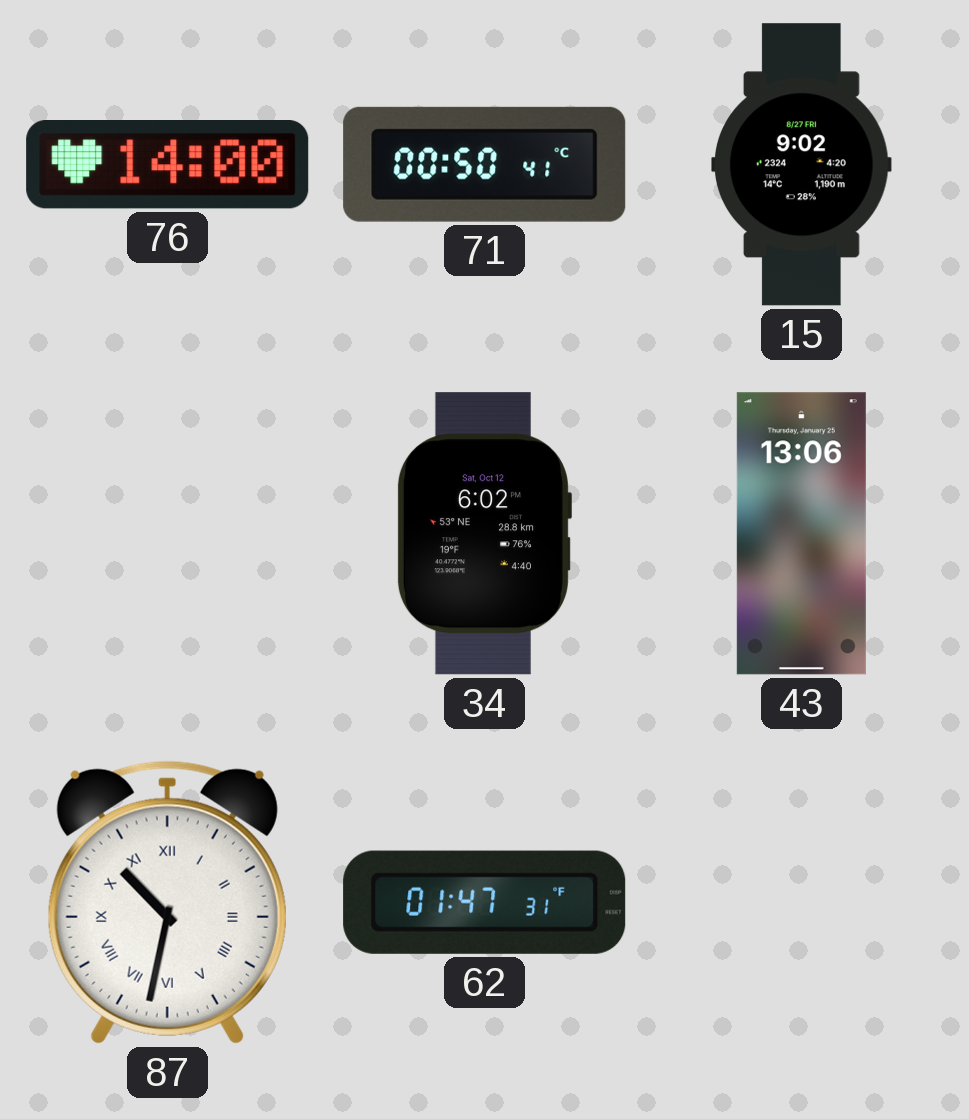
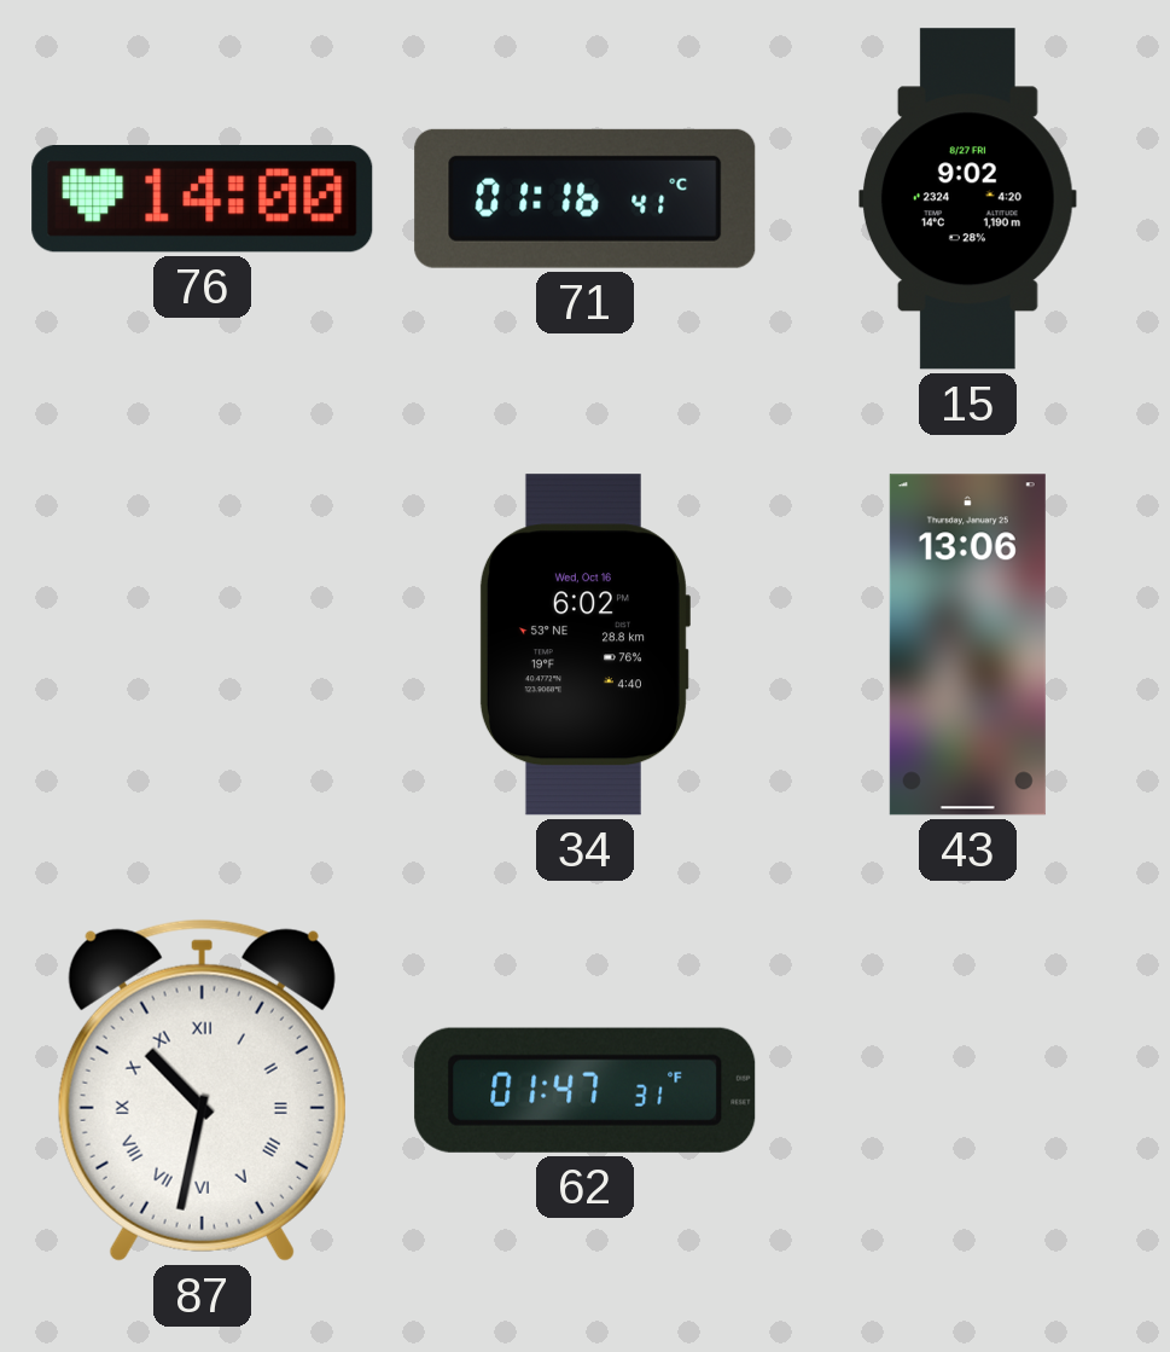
71: 00:50 -> 01:16 (586, 198)
34 date: Sat, Oct 12 -> Wed, Oct 16 (584, 645)
